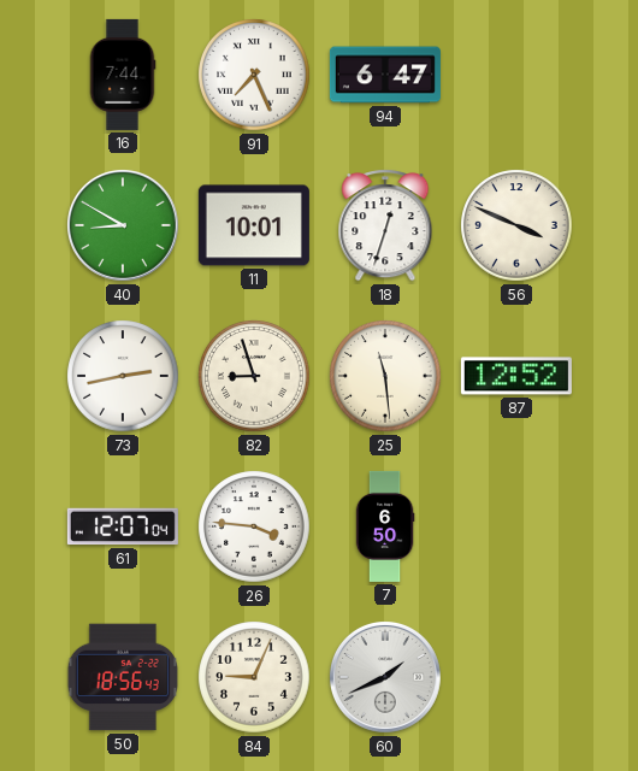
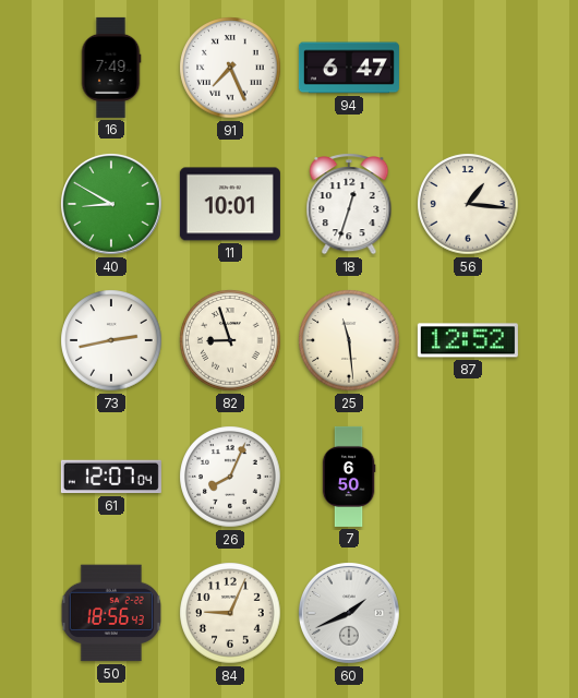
16: 7:44 -> 7:49 (111, 68)
56: 3:49 -> 1:16 (468, 204)
26: 3:46 -> 8:04 (230, 477)
